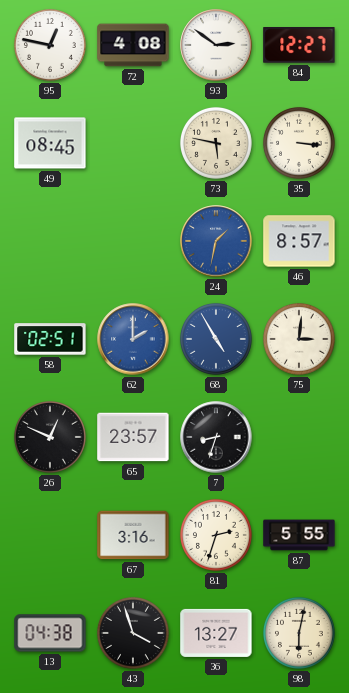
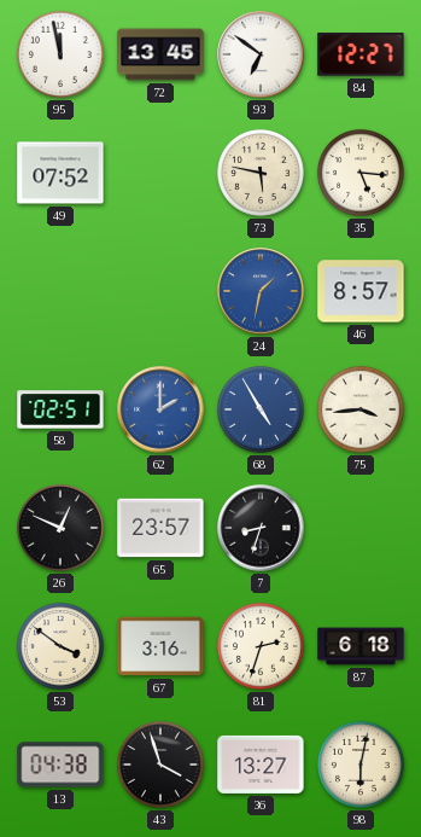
95: 12:47 -> 11:58 (60, 54)
72: 4:08 -> 13:45 (160, 54)
93: 2:51 -> 6:51 (261, 54)
49: 08:45 -> 07:52 (60, 173)
35: 3:16 -> 5:16 (361, 173)
75: 3:01 -> 3:44 (361, 409)
53: none -> 3:51 (60, 646)
87: 5:55 -> 6:18 (361, 646)
